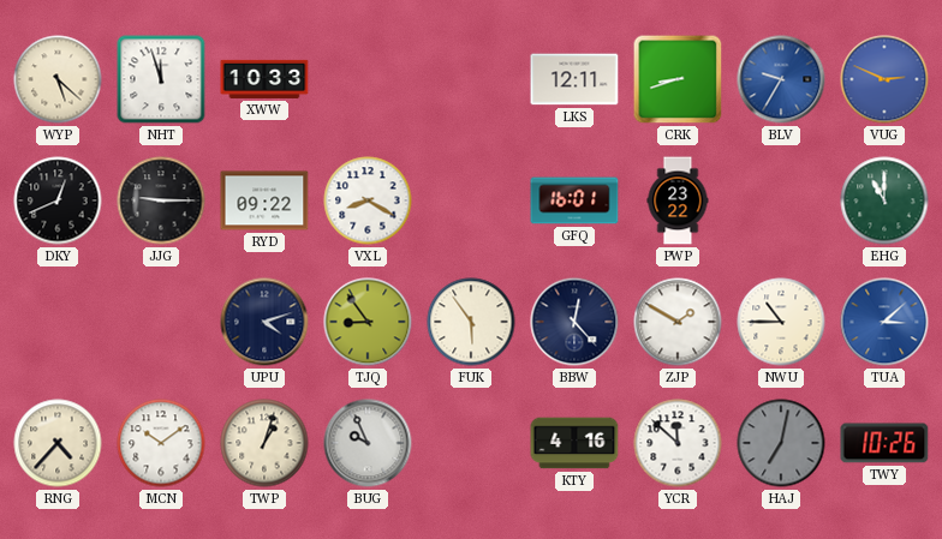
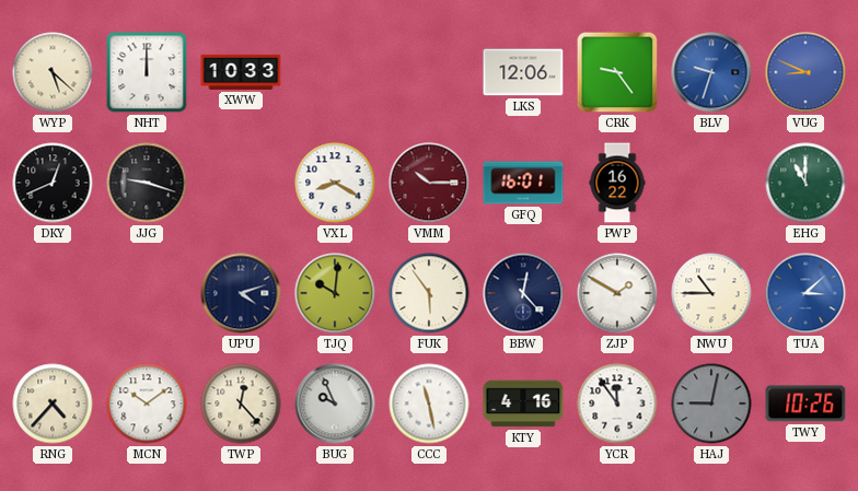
NHT: 11:57 -> 12:00 (147, 72)
LKS: 12:11 -> 12:06 (523, 72)
CRK: 8:42 -> 9:24 (617, 72)
BLV: 9:35 -> 9:33 (711, 72)
VUG: 2:49 -> 8:49 (805, 72)
JJG: 9:15 -> 9:18 (147, 183)
RYD: 09:22 -> none (264, 200)
VMM: none -> 10:15 (429, 183)
PWP: 23:22 -> 16:22 (617, 183)
TJQ: 8:54 -> 10:01 (335, 293)
TWP: 1:03 -> 12:23 (241, 404)
CCC: none -> 11:28 (429, 404)
YCR: 11:52 -> 11:54 (617, 404)
HAJ: 7:02 -> 9:02 (711, 404)
